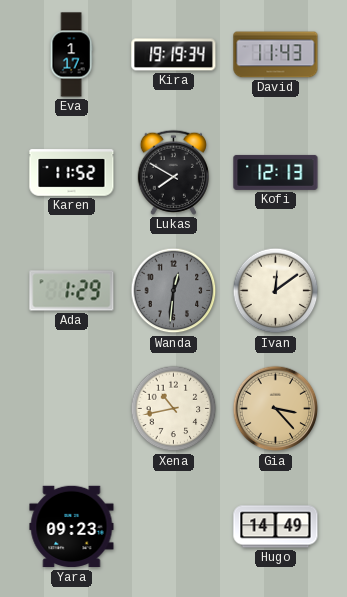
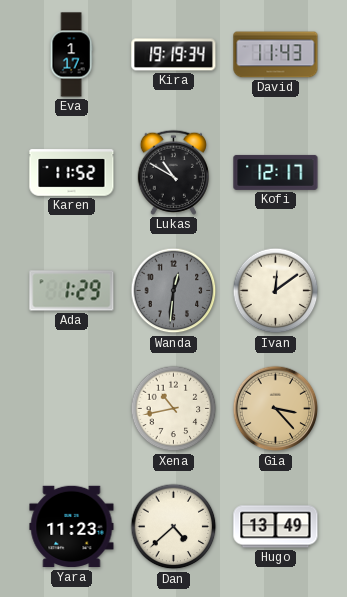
Lukas: 7:50 -> 10:50 (173, 172)
Kofi: 12:13 -> 12:17 (276, 172)
Yara: 09:23 -> 11:23 (72, 527)
Dan: none -> 4:38 (174, 527)
Hugo: 14:49 -> 13:49 (276, 527)
